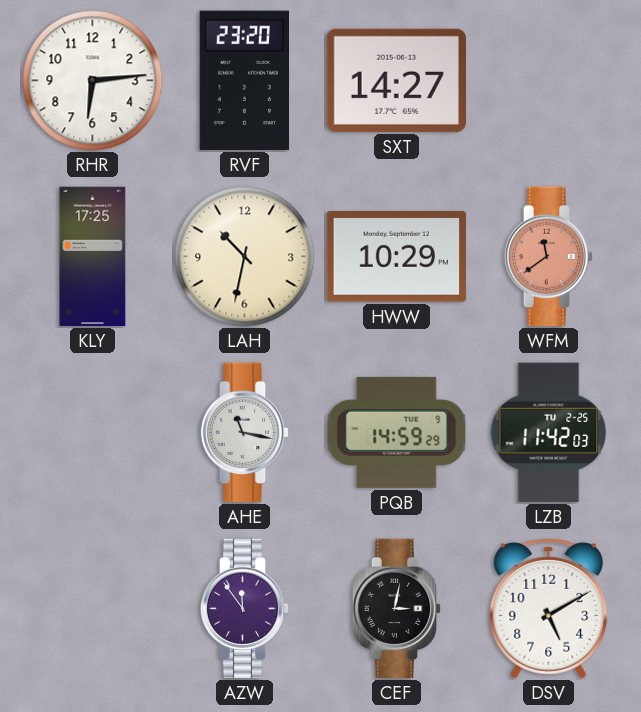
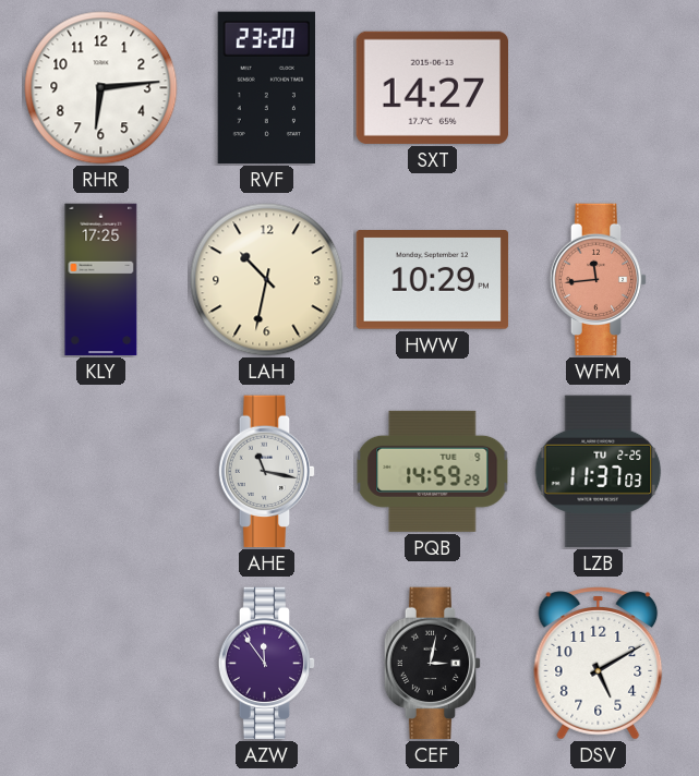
WFM: 11:39 -> 11:44 (599, 280)
LZB: 11:42 -> 11:37 (599, 472)
